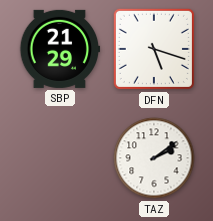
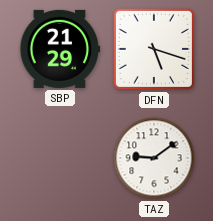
TAZ: 2:09 -> 9:09 (154, 158)
